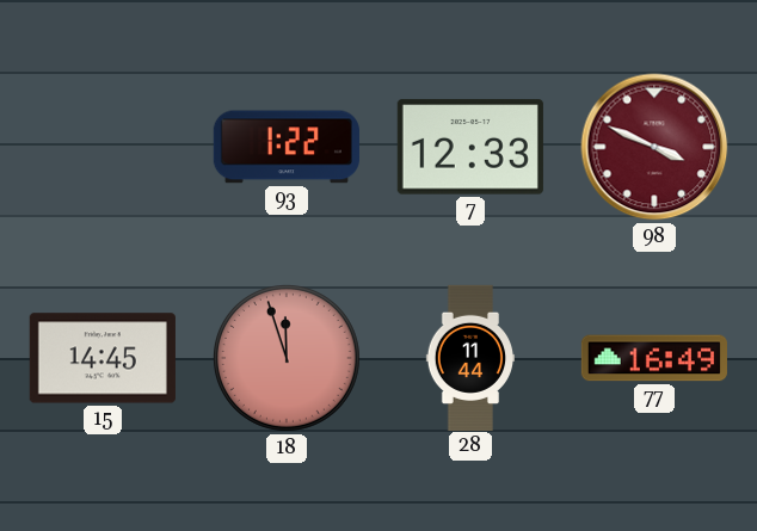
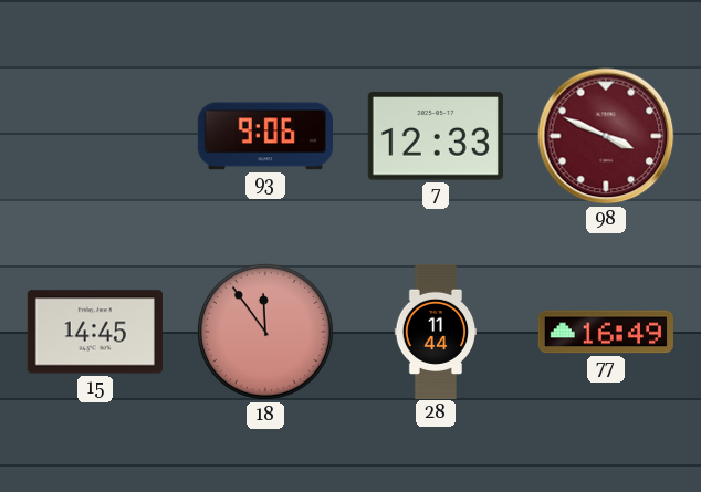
93: 1:22 -> 9:06 (265, 136)
18: 11:57 -> 11:54 (265, 332)
